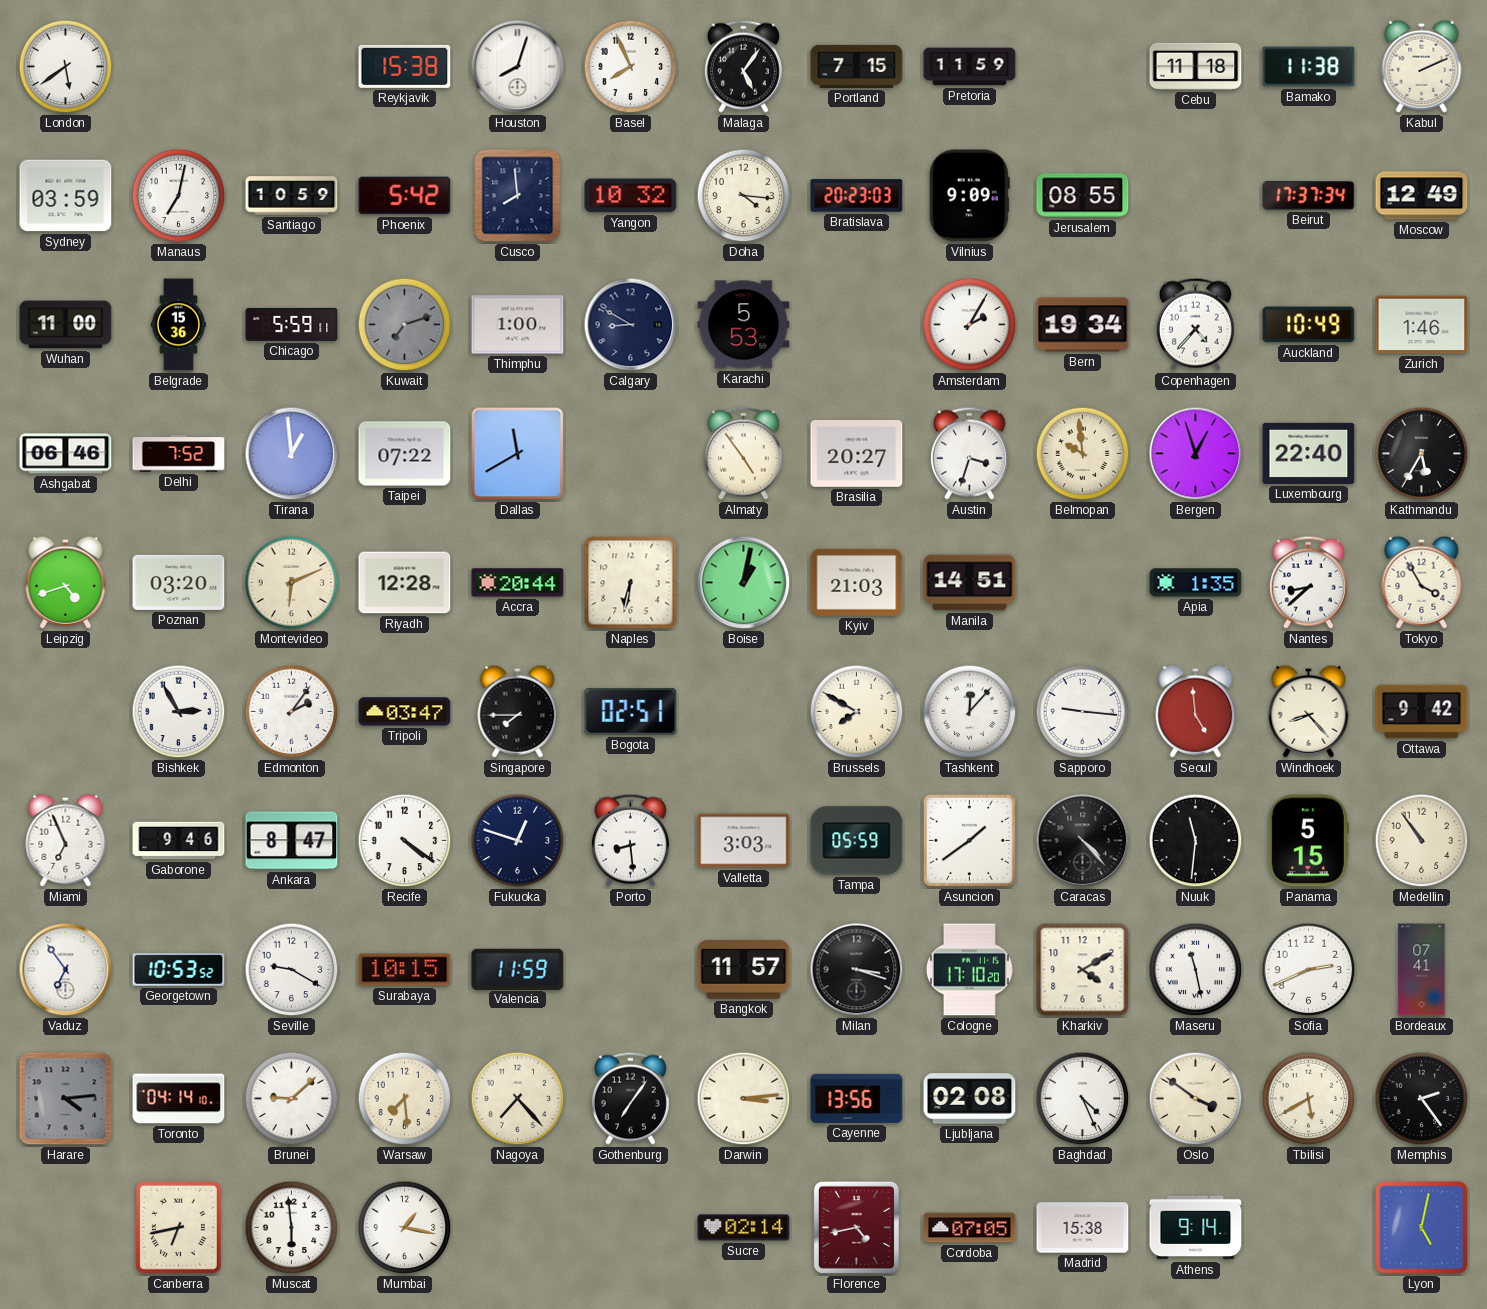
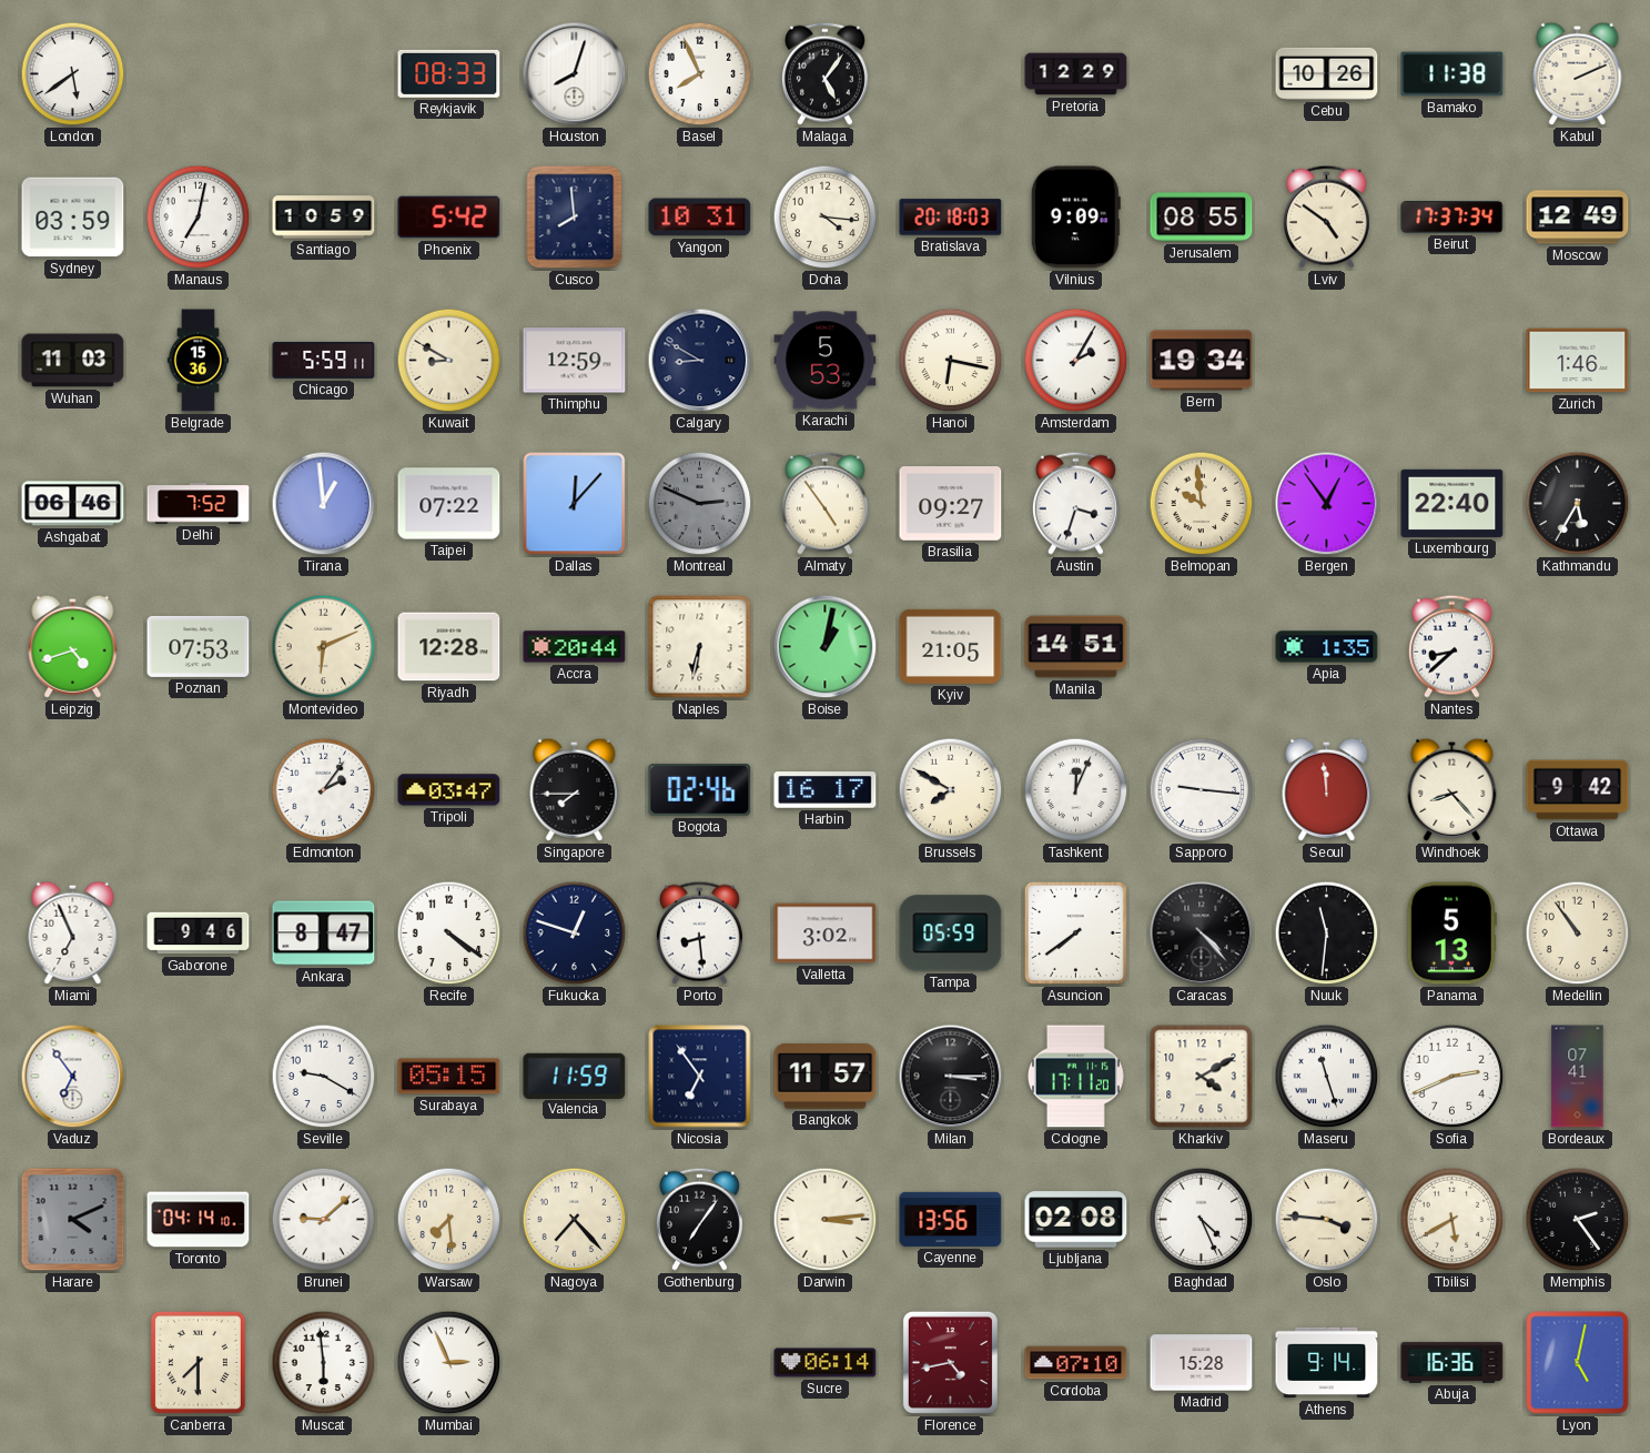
Reykjavik: 15:38 -> 08:33 (449, 73)
Portland: 7:15 -> none (857, 66)
Pretoria: 11:59 -> 12:29 (1076, 74)
Cebu: 11:18 -> 10:26 (1327, 73)
Yangon: 10:32 -> 10:31 (700, 218)
Bratislava: 20:23 -> 20:18 (951, 218)
Lviv: none -> 4:51 (1326, 216)
Wuhan: 11:00 -> 11:03 (73, 361)
Kuwait: 7:12 -> 8:50 (449, 361)
Kuwait dial: grey -> cream (449, 361)
Thimphu: 1:00 -> 12:59 (575, 361)
Hanoi: none -> 6:17 (951, 361)
Copenhagen: 4:37 -> none (1195, 324)
Auckland: 10:49 -> none (1309, 325)
Dallas: 11:40 -> 12:07 (575, 504)
Montreal: none -> 2:49 (700, 504)
Brasilia: 20:27 -> 09:27 (951, 504)
Bergen: 12:57 -> 12:54 (1327, 504)
Poznan: 03:20 -> 07:53 (199, 646)
Kyiv: 21:03 -> 21:05 (951, 646)
Tokyo: 3:55 -> none (1422, 582)
Bishkek: 2:55 -> none (179, 712)
Bogota: 02:51 -> 02:46 (700, 790)
Harbin: none -> 16:17 (826, 790)
Tashkent: 12:07 -> 12:04 (1076, 790)
Seoul: 4:59 -> 11:59 (1327, 789)
Valletta: 3:03 -> 3:02 (826, 934)
Asuncion: 1:39 -> 7:39 (1075, 932)
Panama: 5:15 -> 5:13 (1451, 934)
Georgetown: 10:53 -> none (179, 970)
Surabaya: 10:15 -> 05:15 (449, 1077)
Nicosia: none -> 6:54 (700, 1077)
Milan: 3:18 -> 3:15 (951, 1077)
Cologne: 17:10 -> 17:11 (1075, 1077)
Maseru: 11:28 -> 11:27 (1327, 1077)
Harare: 4:14 -> 4:11 (73, 1220)
Oslo: 3:51 -> 3:46 (1327, 1220)
Canberra: 6:43 -> 7:30 (198, 1362)
Mumbai: 1:17 -> 2:56 (449, 1363)
Sucre: 02:14 -> 06:14 (826, 1363)
Cordoba: 07:05 -> 07:10 (1076, 1363)
Madrid: 15:38 -> 15:28 (1202, 1363)
Abuja: none -> 16:36 (1452, 1362)
